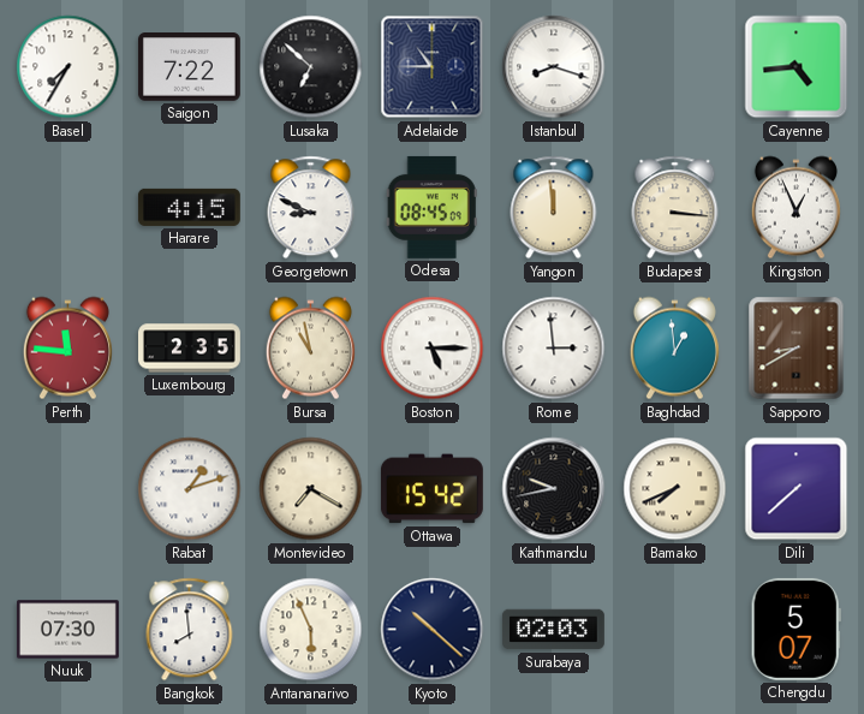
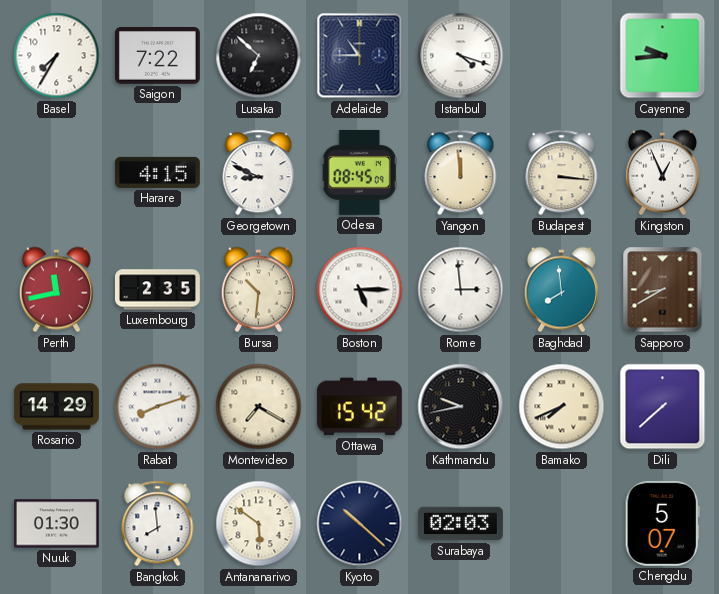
Istanbul: 8:18 -> 4:18 (461, 56)
Cayenne: 4:44 -> 9:44 (663, 56)
Perth: 11:46 -> 11:43 (56, 290)
Bursa: 10:58 -> 10:31 (258, 290)
Baghdad: 12:59 -> 7:59 (561, 290)
Rosario: none -> 14:29 (57, 407)
Rabat: 1:12 -> 8:12 (158, 407)
Nuuk: 07:30 -> 01:30 (56, 524)
Antananarivo: 5:56 -> 5:51 (259, 524)
